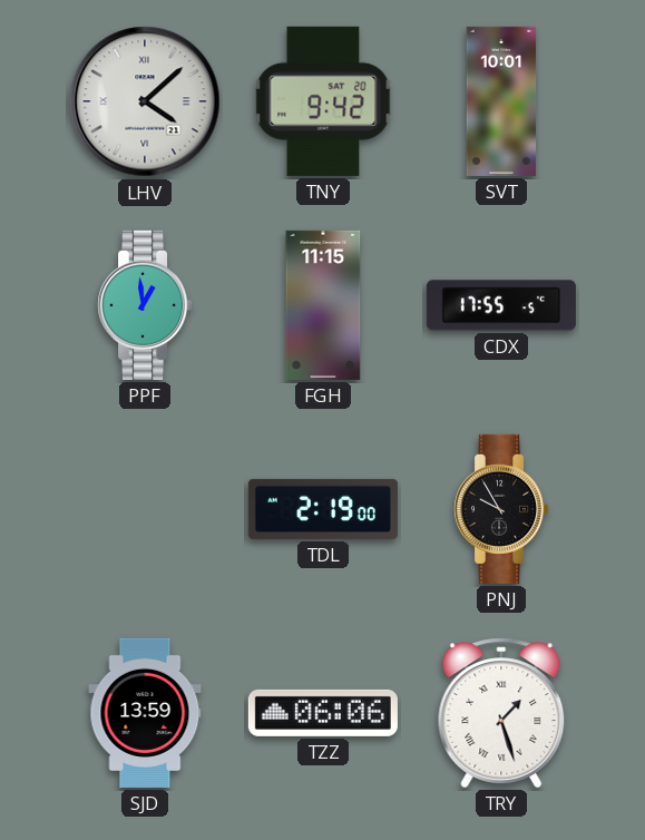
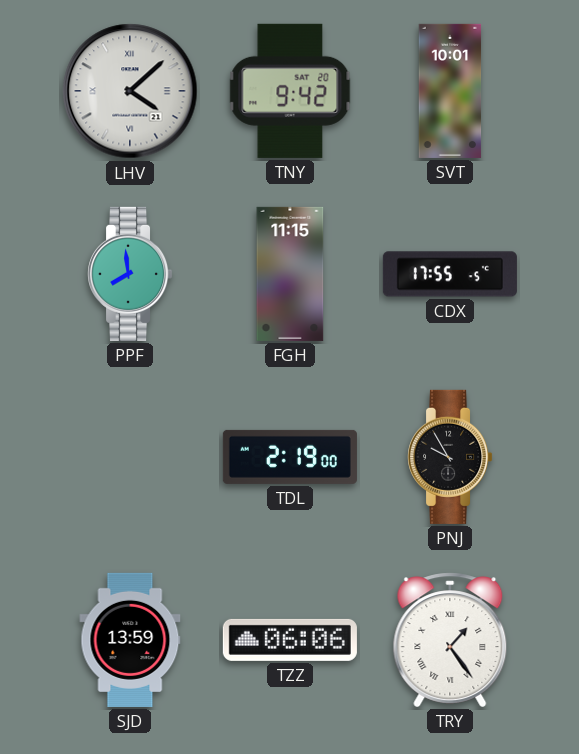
PPF: 12:59 -> 7:59 (131, 274)
TRY: 1:27 -> 1:24 (450, 640)
